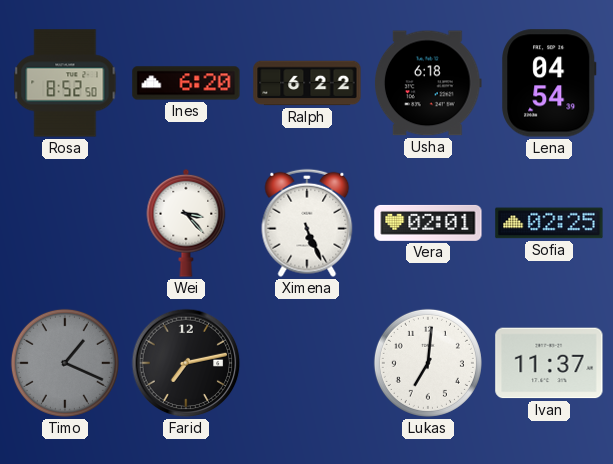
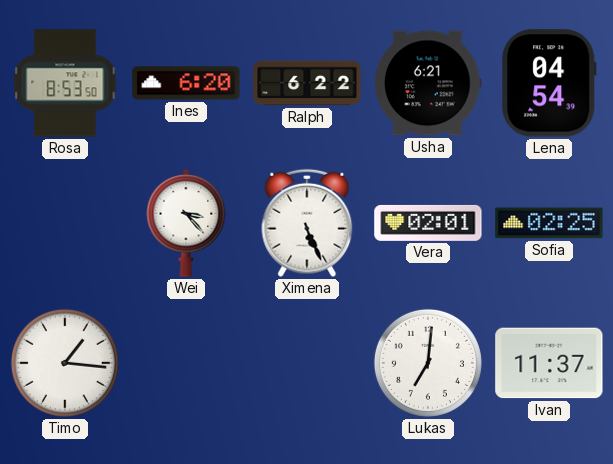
Rosa: 8:52 -> 8:53 (65, 83)
Usha: 6:18 -> 6:21 (428, 83)
Timo: 1:19 -> 1:16 (65, 363)
Timo dial: grey -> white (65, 363)
Farid: 7:13 -> none (186, 363)
